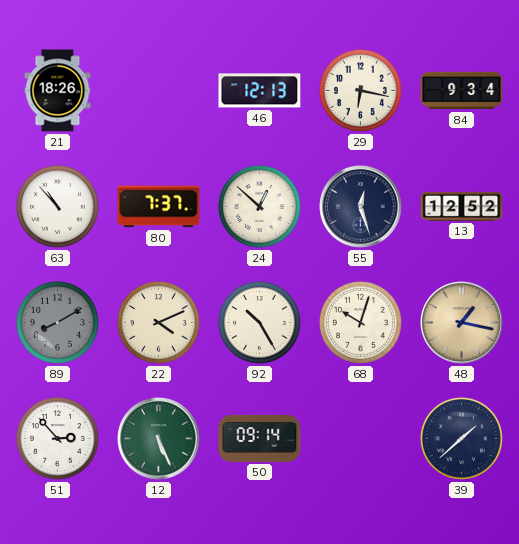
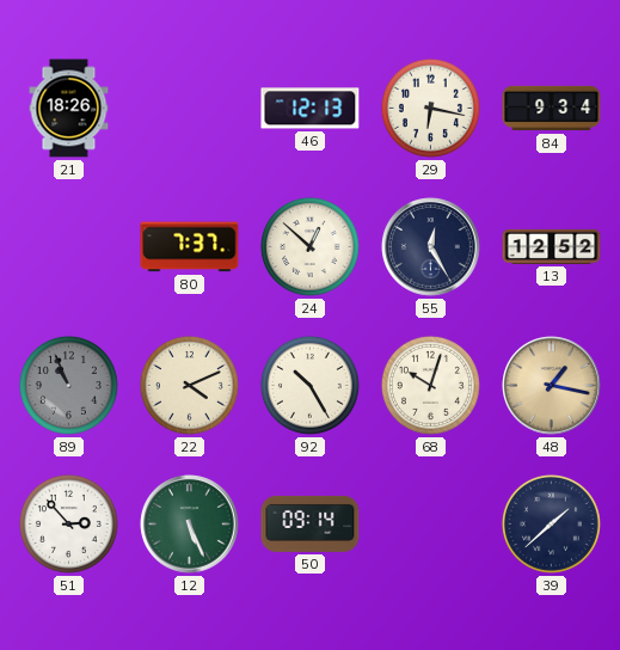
63: 10:53 -> none (57, 206)
55: 12:27 -> 12:25 (431, 247)
89: 8:10 -> 10:56 (68, 385)
